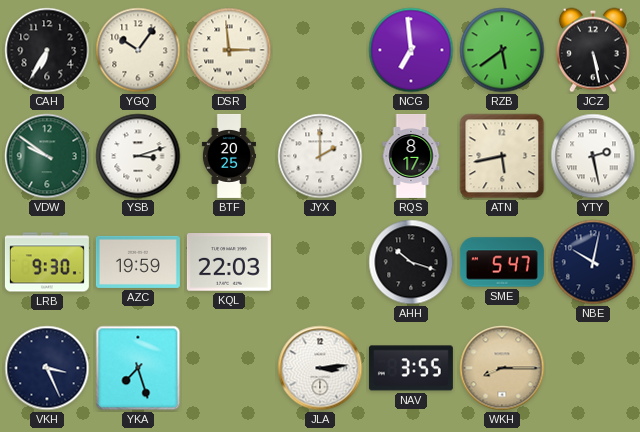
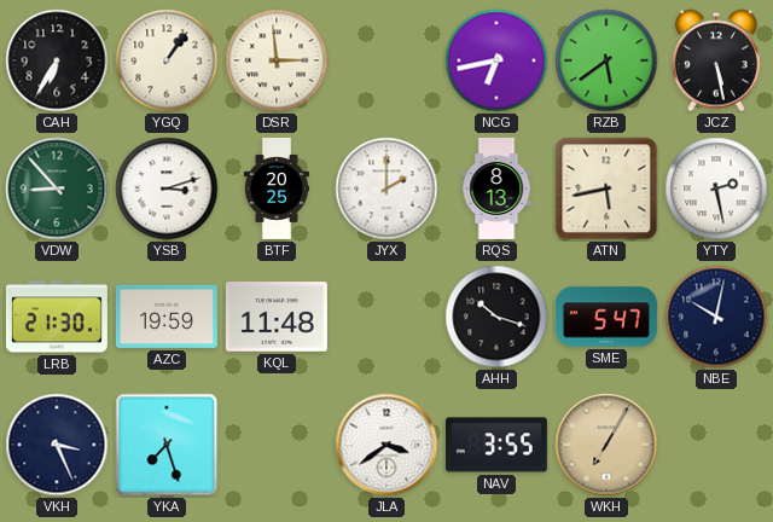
YGQ: 10:06 -> 1:06 (167, 60)
NCG: 6:59 -> 6:43 (496, 60)
VDW: 9:51 -> 8:53 (57, 188)
RQS: 8:17 -> 8:13 (496, 188)
LRB: 9:30 -> 21:30 (57, 317)
KQL: 22:03 -> 11:48 (277, 317)
JLA: 3:14 -> 3:39 (386, 445)
WKH: 8:15 -> 7:05 (606, 445)
